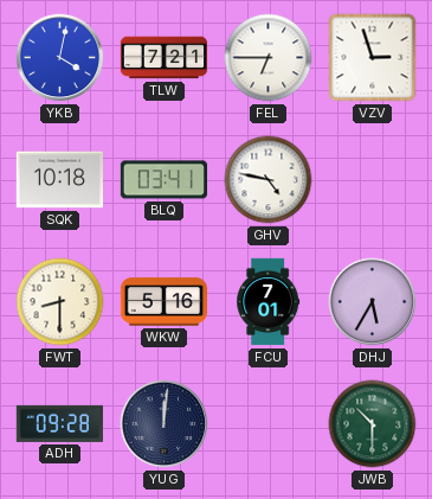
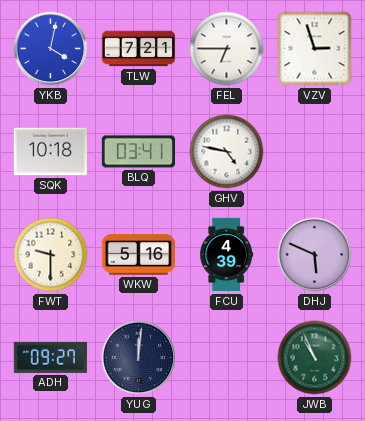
FWT: 8:30 -> 9:30 (51, 255)
FCU: 7:01 -> 4:39 (227, 255)
DHJ: 5:35 -> 5:49 (315, 255)
ADH: 09:28 -> 09:27 (50, 357)
JWB: 10:30 -> 10:56 (315, 358)
